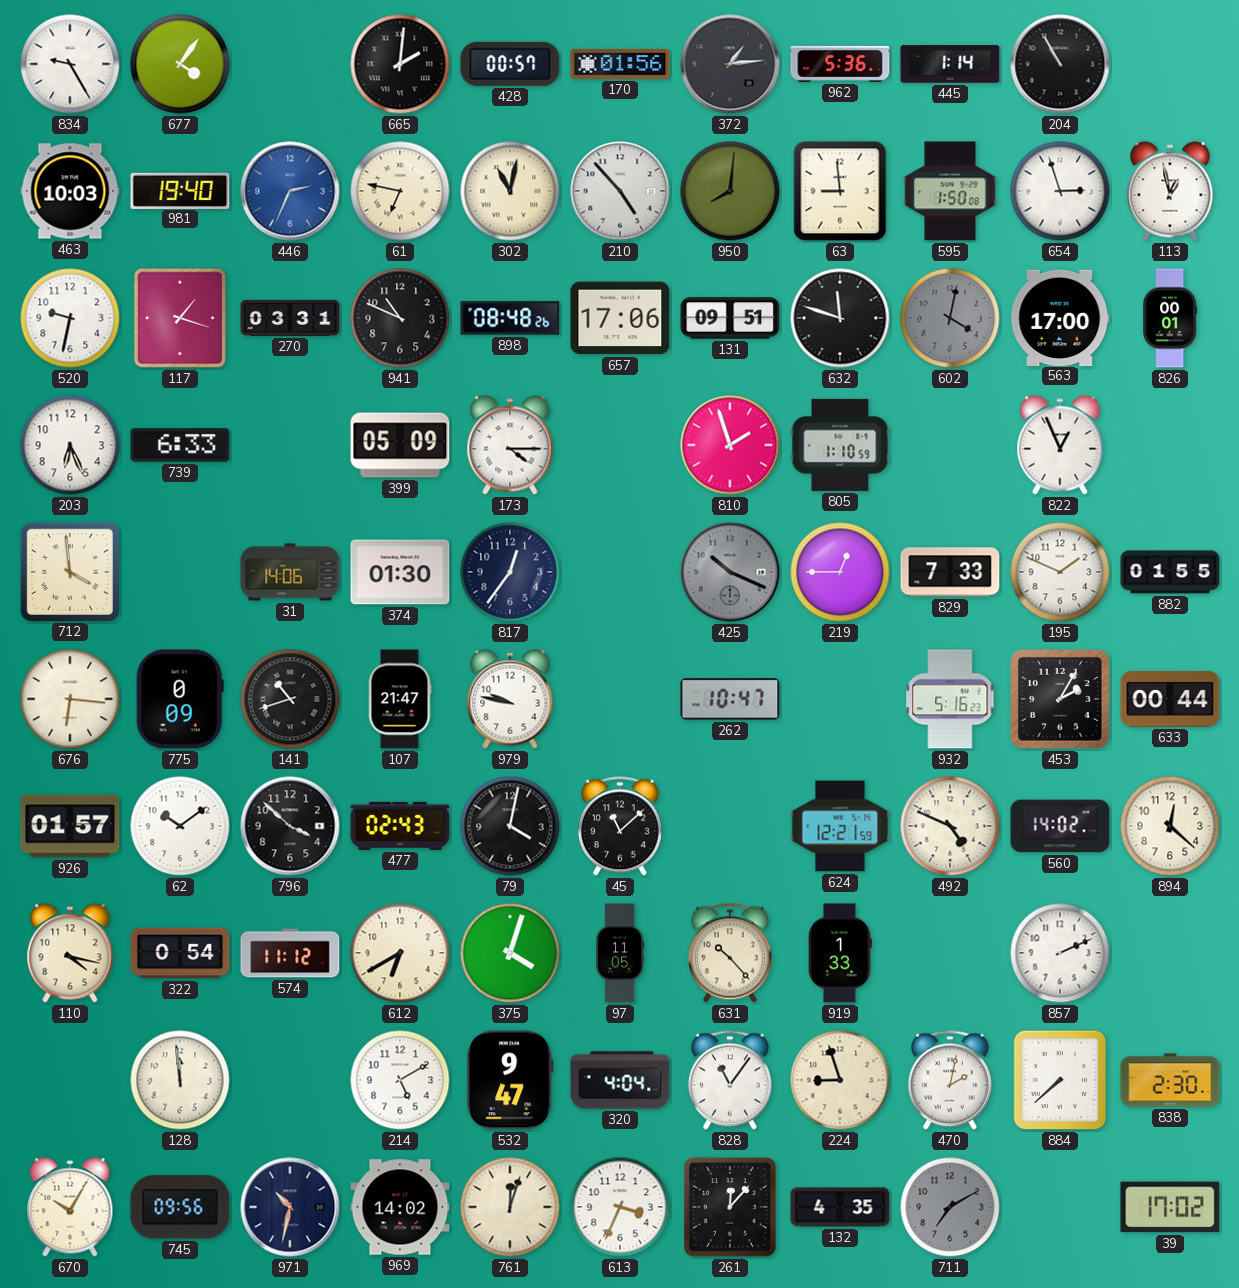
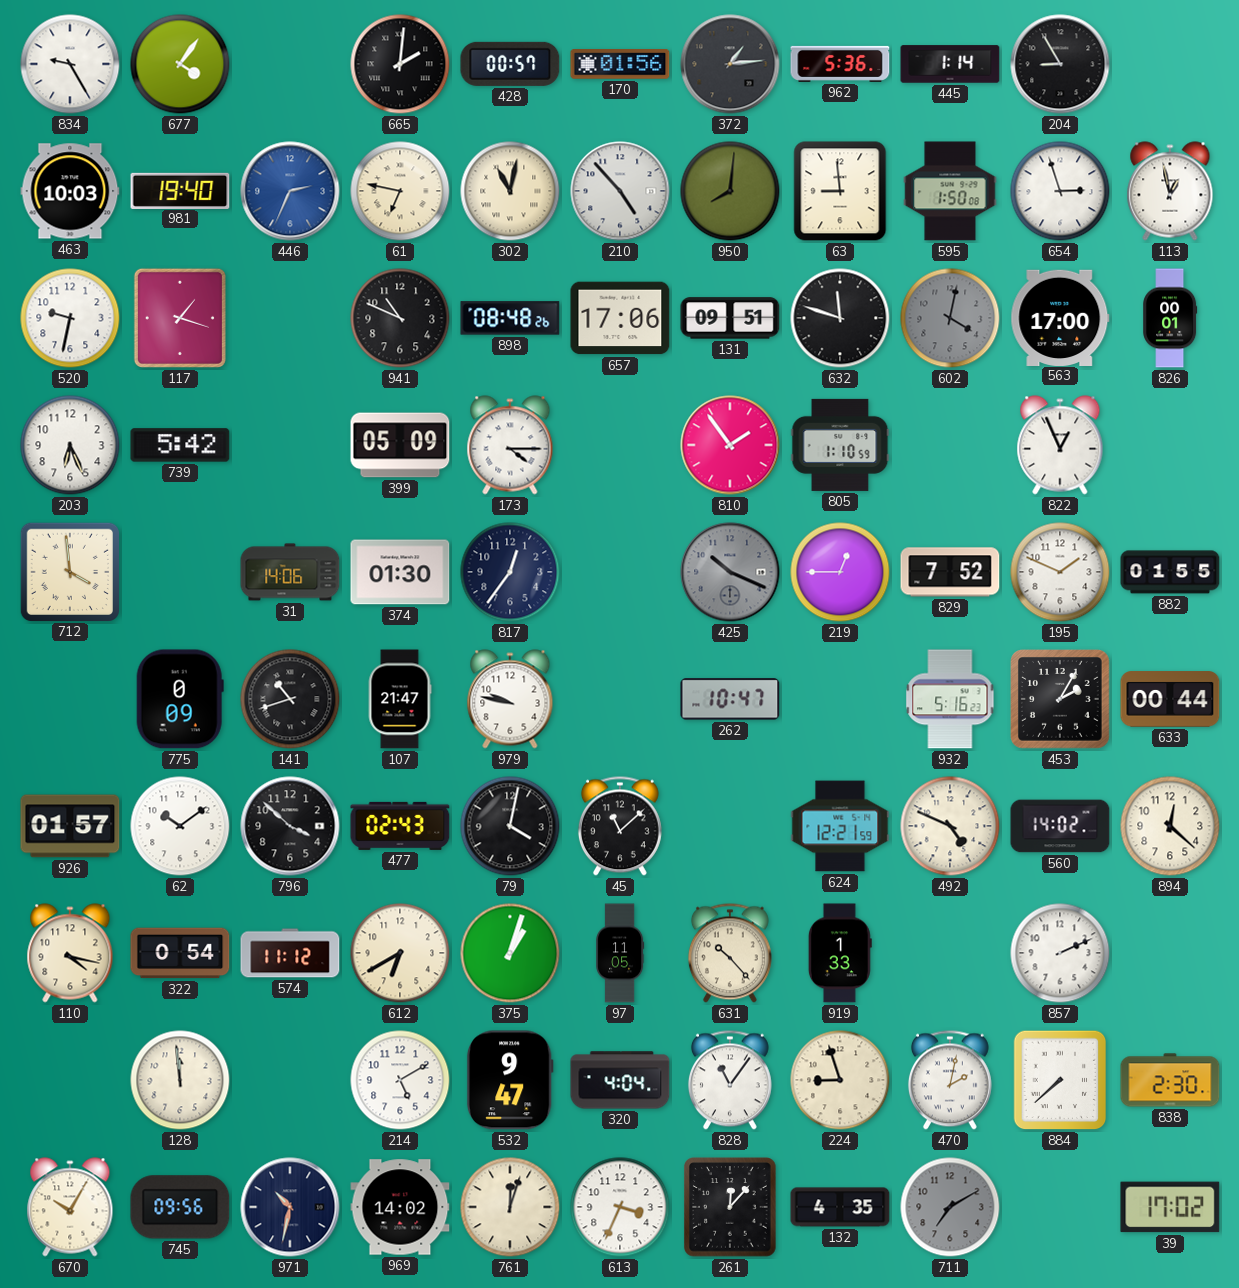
204: 10:55 -> 8:55 (1060, 64)
270: 03:31 -> none (290, 318)
739: 6:33 -> 5:42 (180, 445)
810: 1:57 -> 1:54 (730, 445)
829: 7:33 -> 7:52 (950, 572)
676: 6:16 -> none (70, 699)
375: 4:03 -> 1:03 (510, 953)
